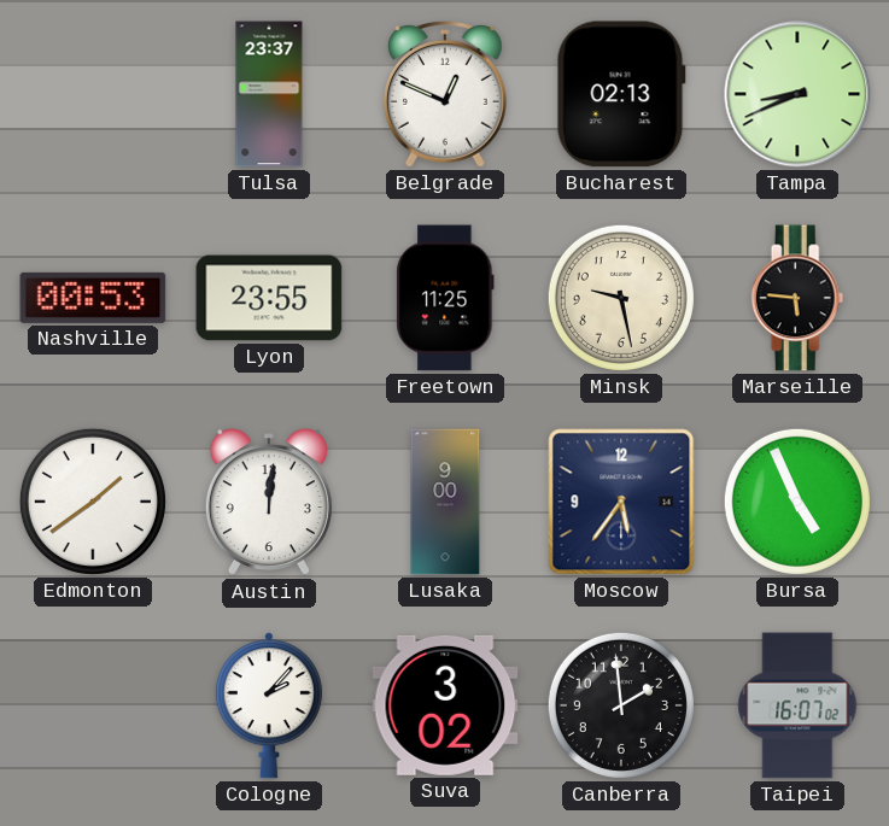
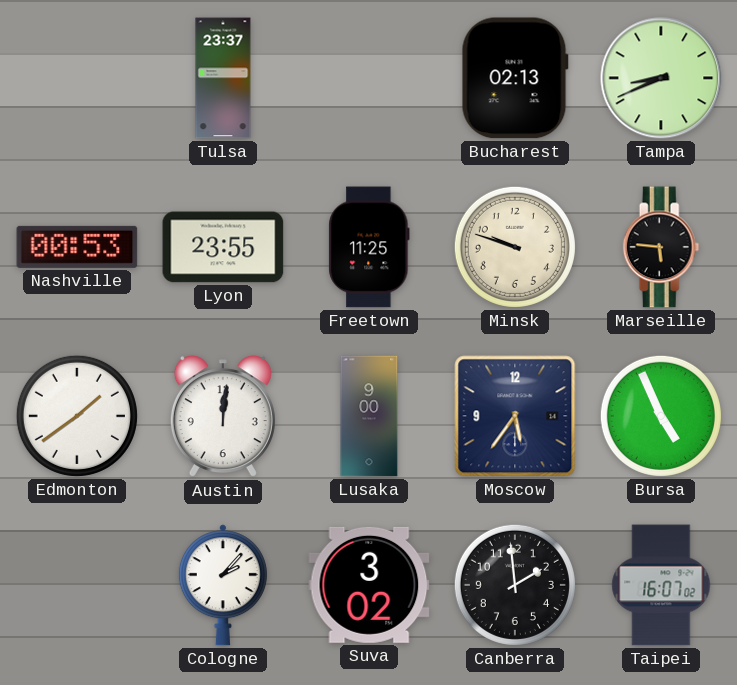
Belgrade: 12:49 -> none (445, 95)
Minsk: 9:28 -> 9:48 (515, 247)
